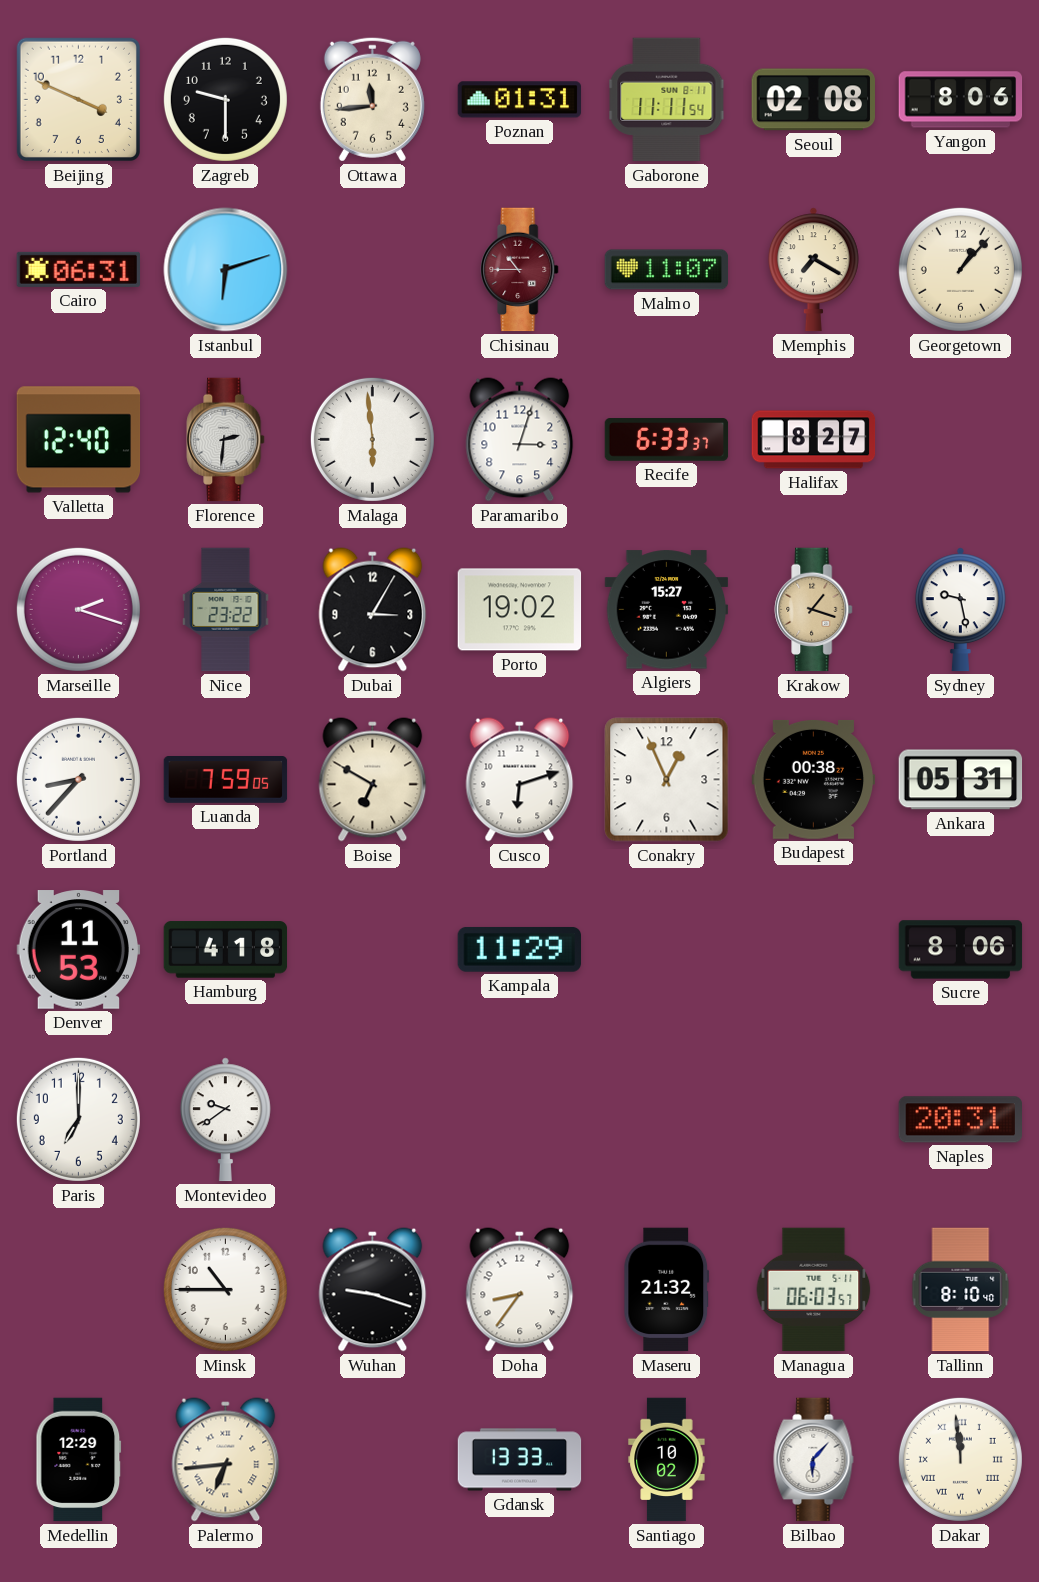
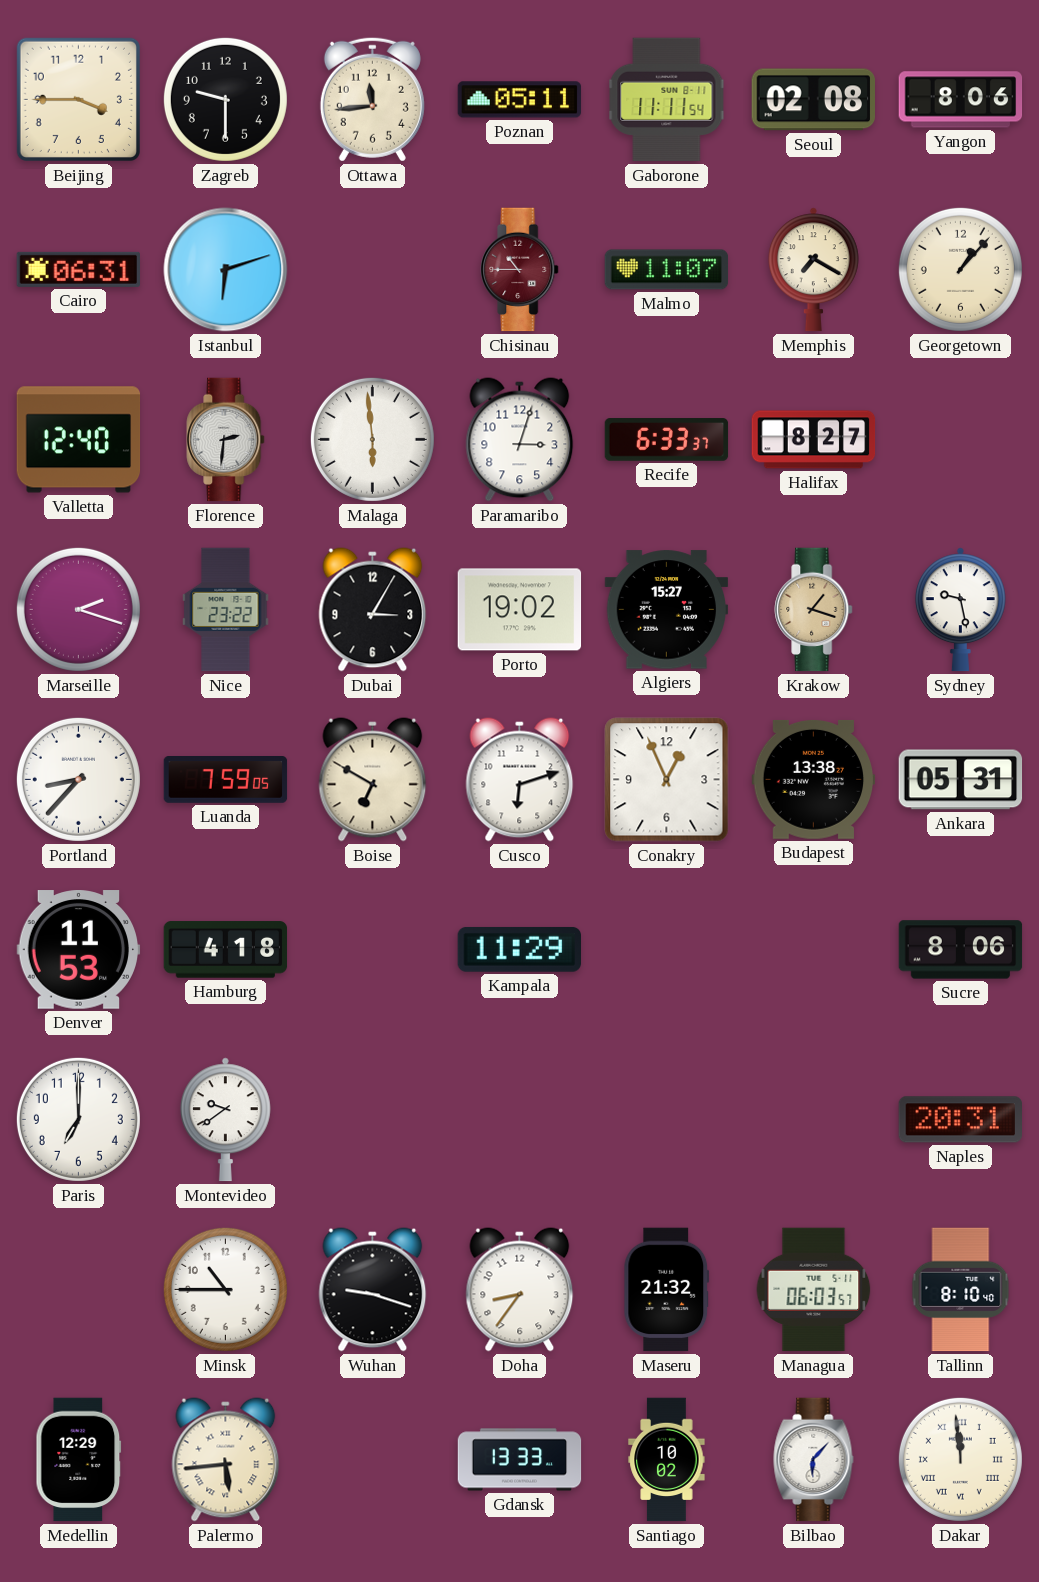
Beijing: 3:49 -> 3:45 (78, 99)
Poznan: 01:31 -> 05:11 (520, 100)
Budapest: 00:38 -> 13:38 (814, 779)
Palermo: 6:44 -> 5:44 (226, 1460)
